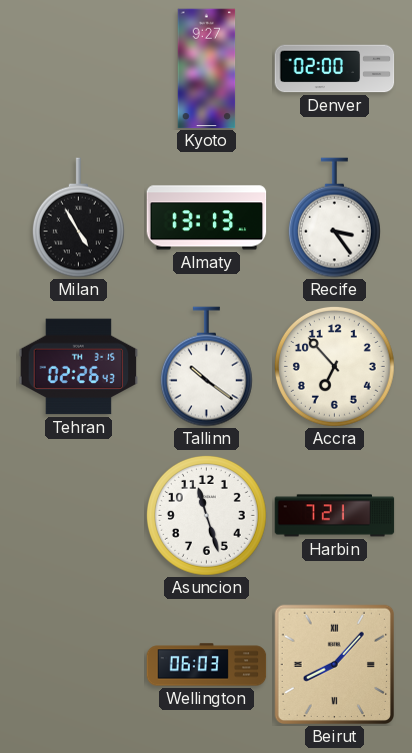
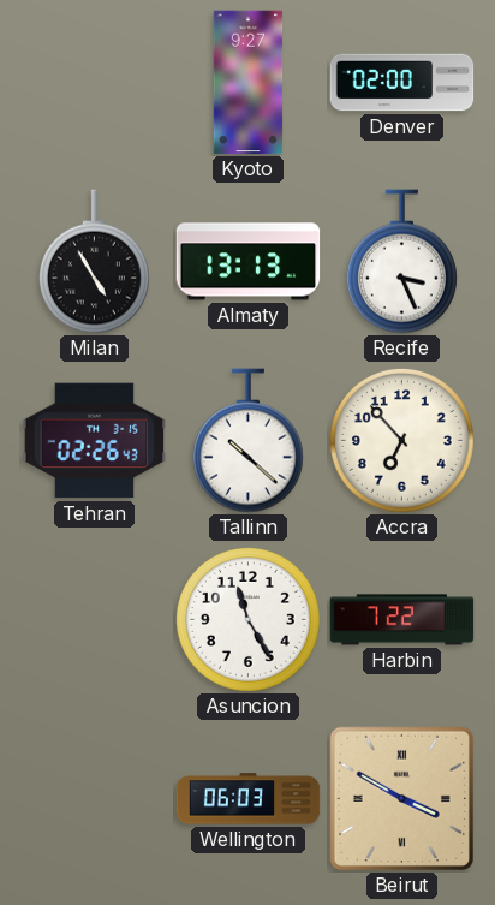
Recife: 3:24 -> 3:26 (401, 262)
Tallinn: 10:21 -> 10:22 (247, 441)
Asuncion: 11:27 -> 11:25 (247, 619)
Harbin: 7:21 -> 7:22 (402, 620)
Beirut: 8:07 -> 3:50 (401, 798)
